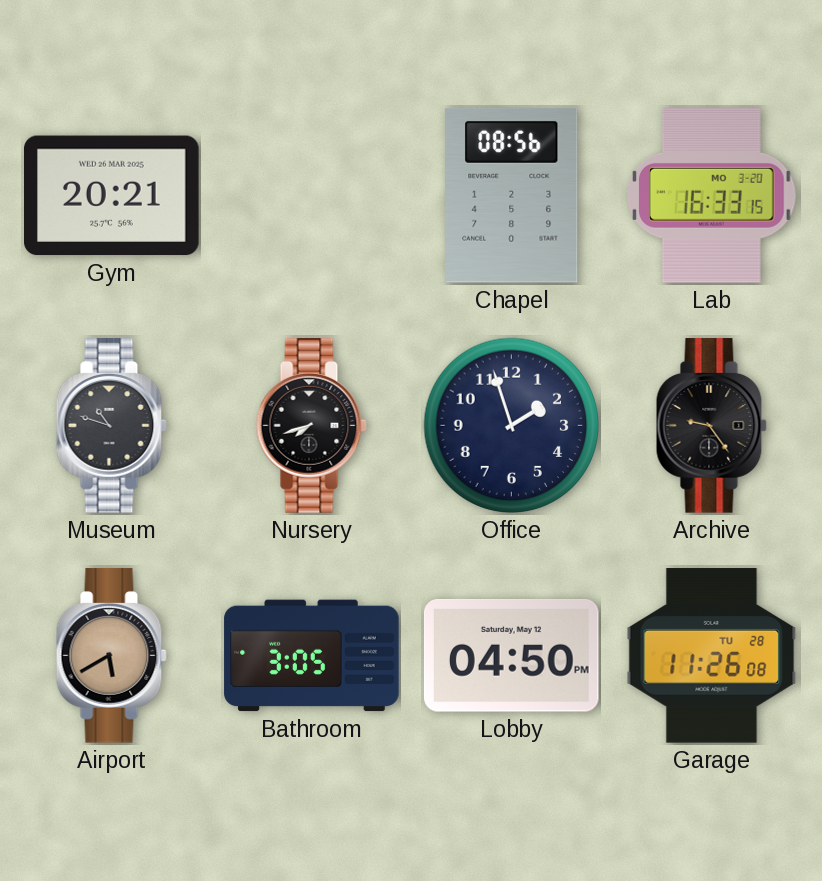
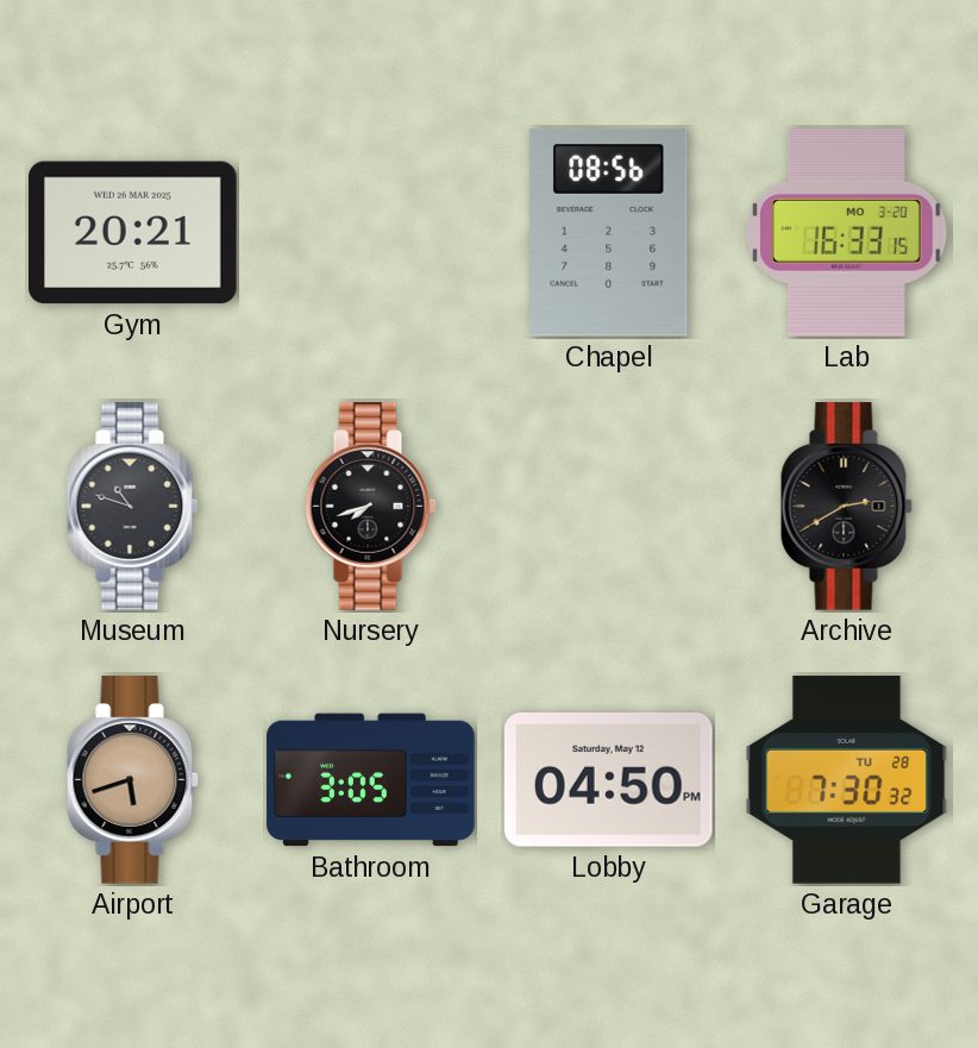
Office: 1:57 -> none (512, 426)
Archive: 9:24 -> 2:40 (846, 507)
Airport: 5:40 -> 5:42 (132, 780)
Garage: 11:26 -> 7:30 (847, 780)
